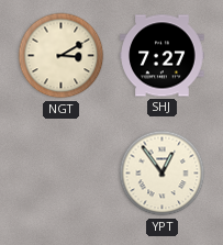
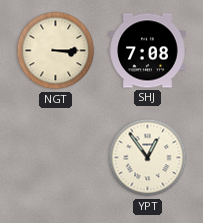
NGT: 3:10 -> 3:15 (56, 51)
SHJ: 7:27 -> 7:08 (148, 51)
